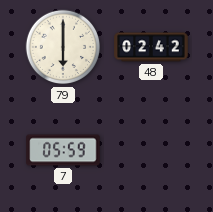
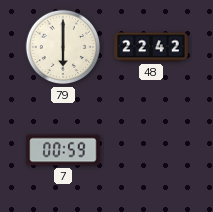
48: 02:42 -> 22:42 (151, 47)
7: 05:59 -> 00:59 (63, 150)
